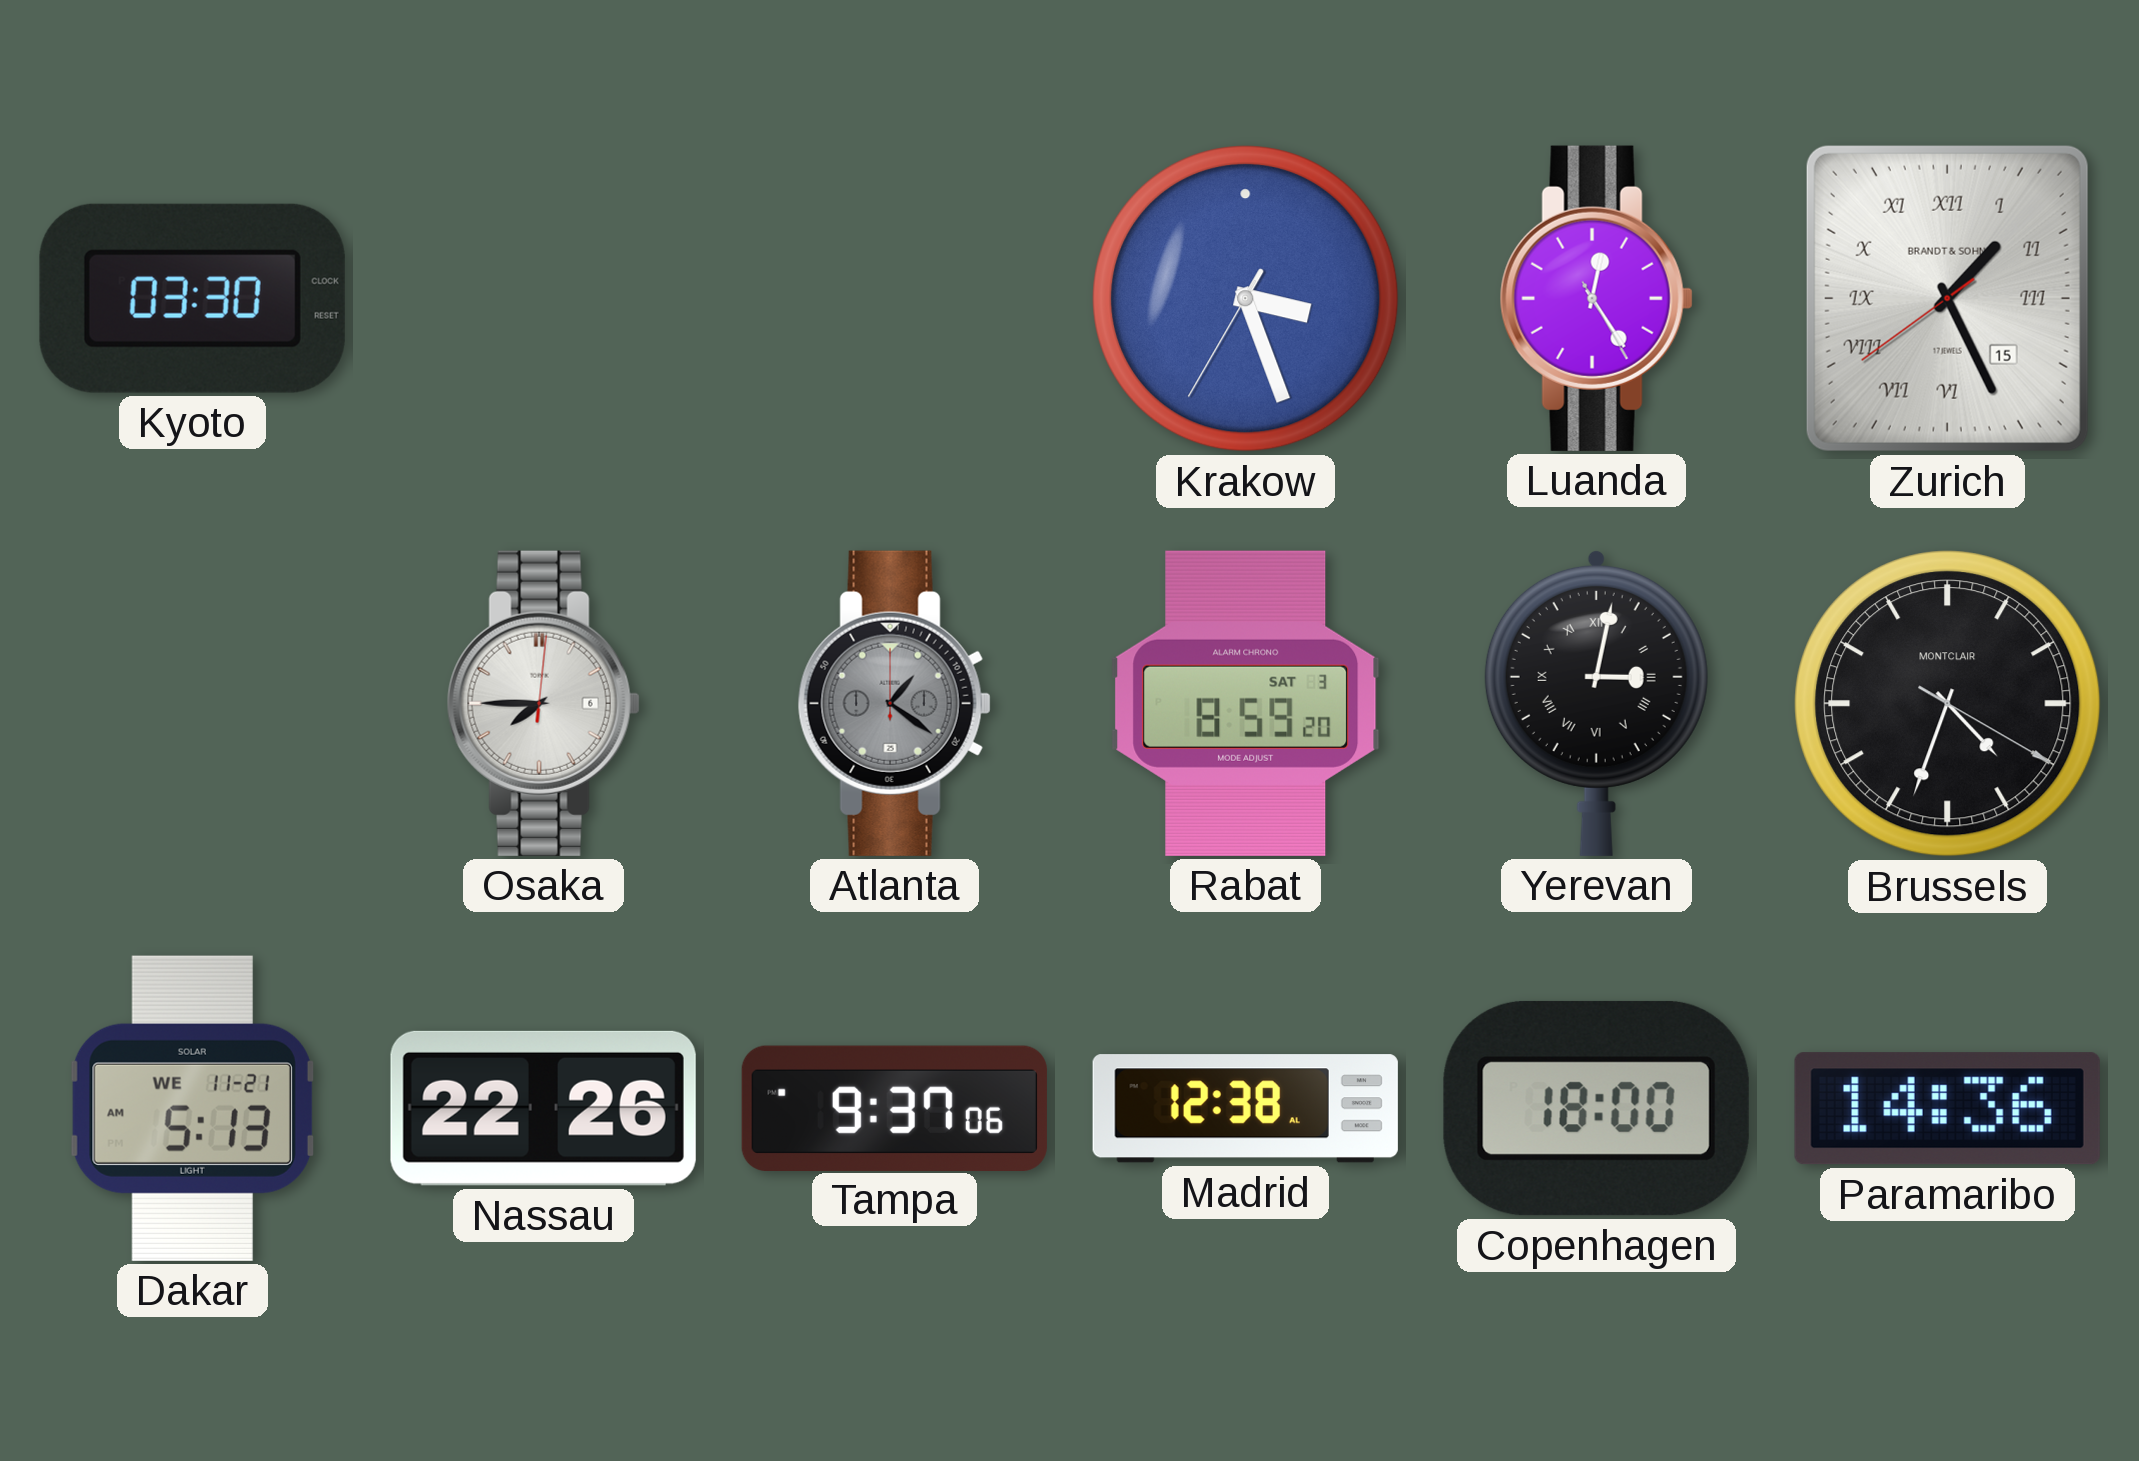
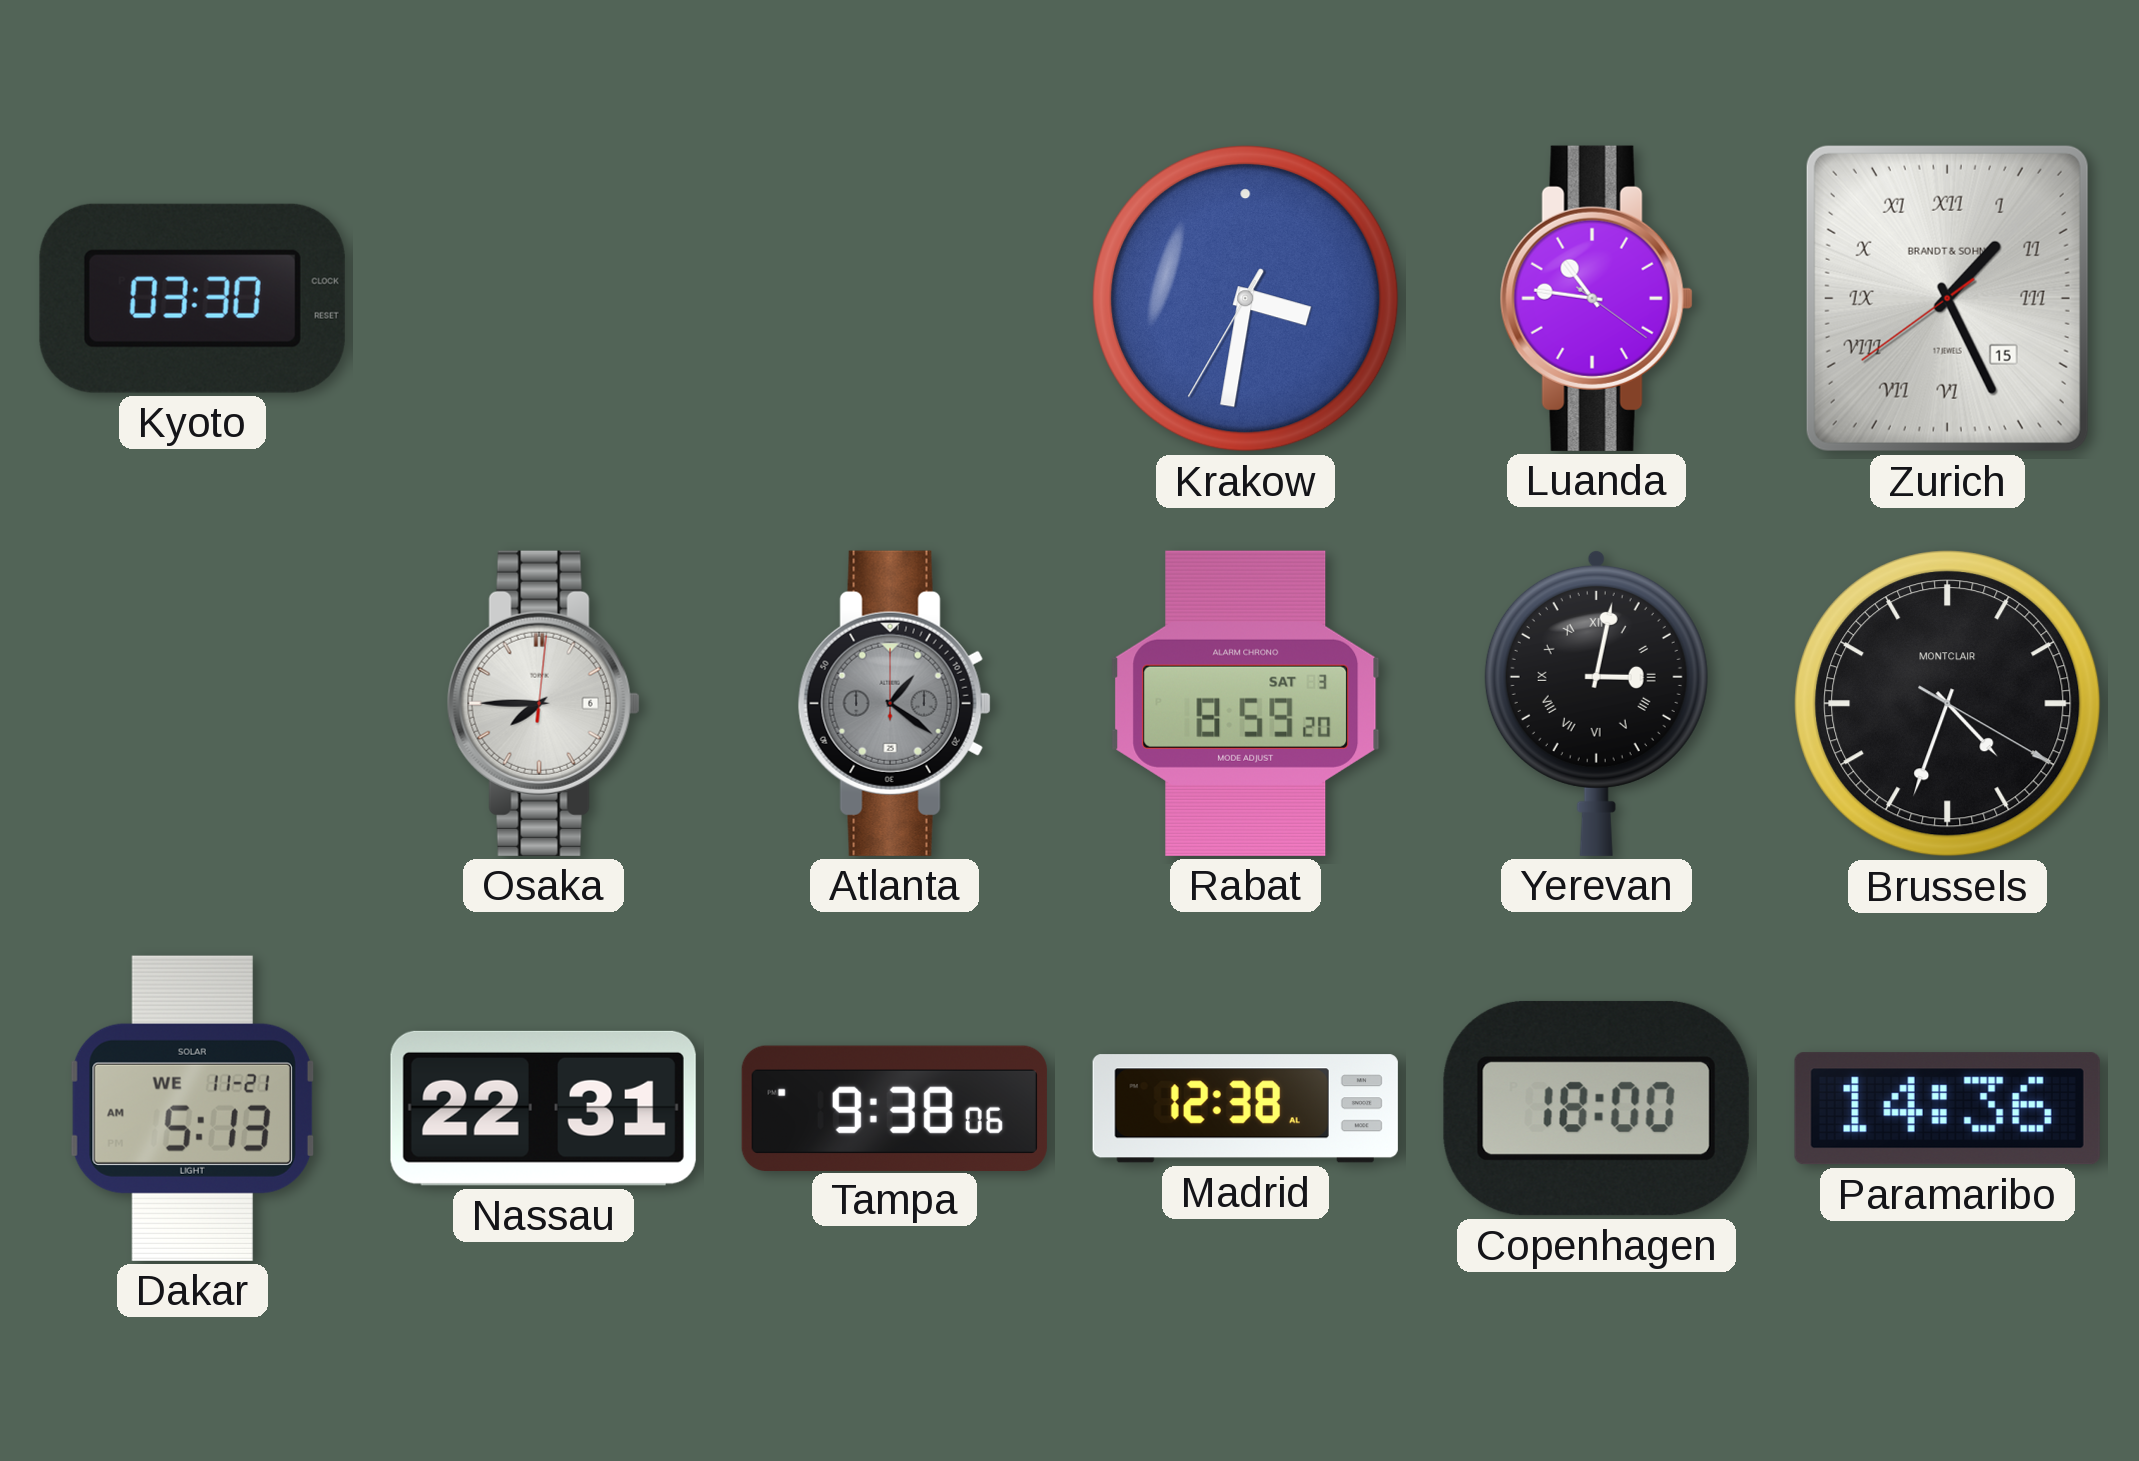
Krakow: 3:26 -> 3:31 (1246, 299)
Luanda: 12:24 -> 10:46 (1596, 298)
Nassau: 22:26 -> 22:31 (543, 1108)
Tampa: 9:37 -> 9:38 (894, 1108)
